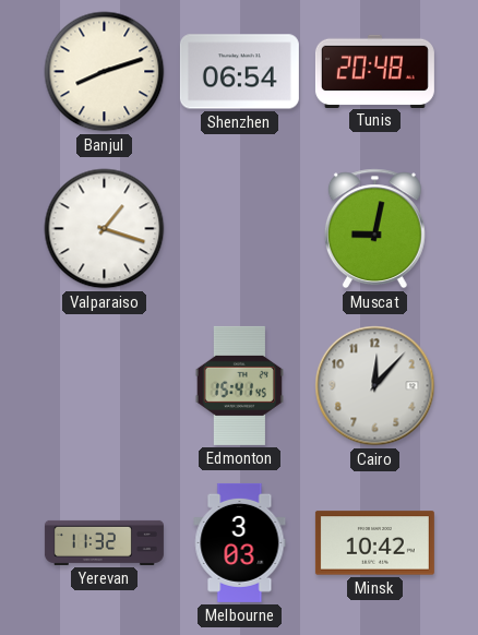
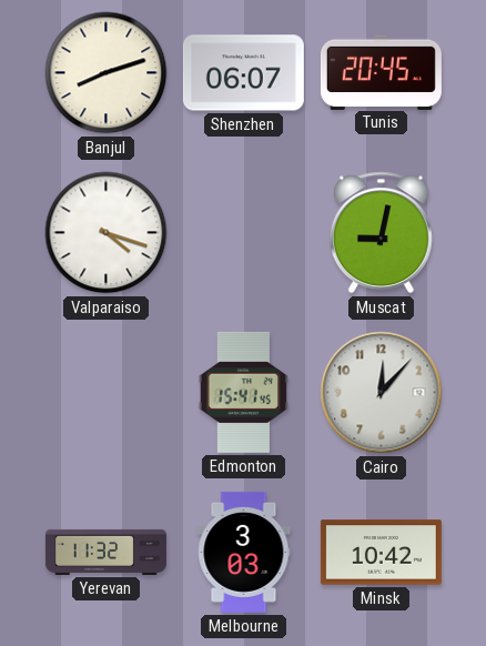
Shenzhen: 06:54 -> 06:07 (243, 73)
Tunis: 20:48 -> 20:45 (381, 72)
Valparaiso: 1:18 -> 4:18 (107, 233)
